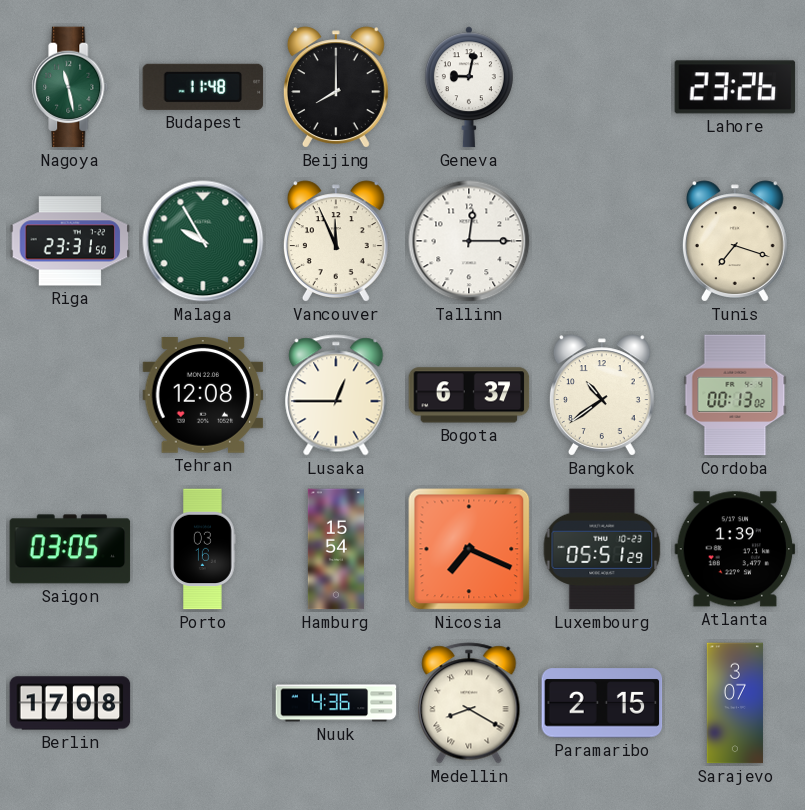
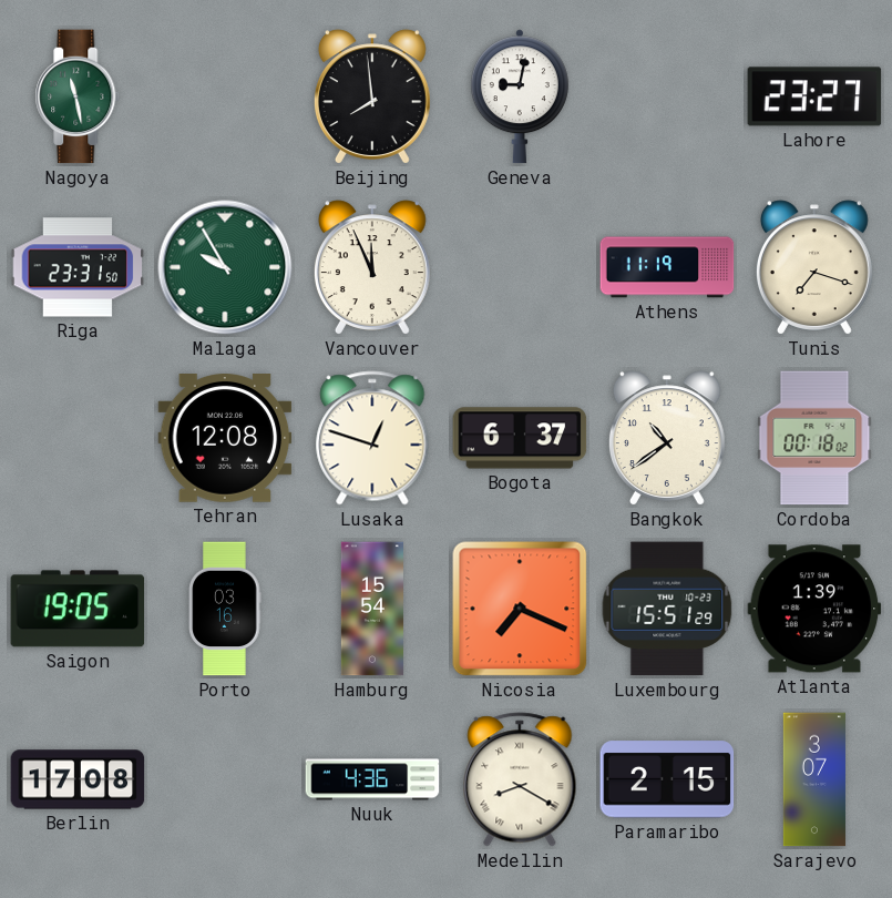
Budapest: 11:48 -> none (203, 87)
Beijing: 8:00 -> 7:59 (372, 96)
Lahore: 23:26 -> 23:27 (814, 96)
Tallinn: 12:15 -> none (469, 241)
Athens: none -> 11:19 (667, 267)
Lusaka: 12:45 -> 12:48 (372, 438)
Cordoba: 00:13 -> 00:18 (814, 438)
Saigon: 03:05 -> 19:05 (78, 609)
Luxembourg: 05:51 -> 15:51 (667, 609)
